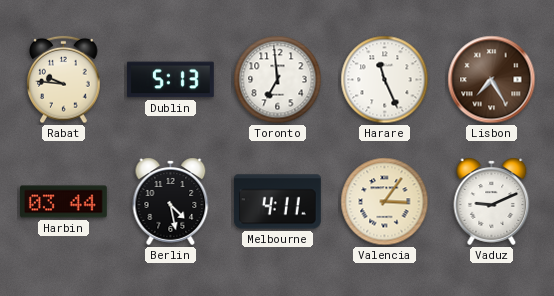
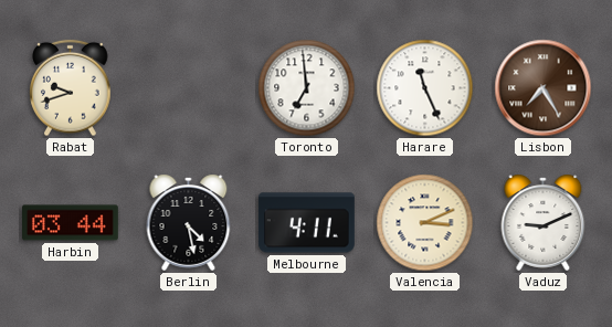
Rabat: 9:46 -> 9:42 (71, 88)
Dublin: 5:13 -> none (170, 80)
Valencia: 3:06 -> 3:11 (425, 223)
